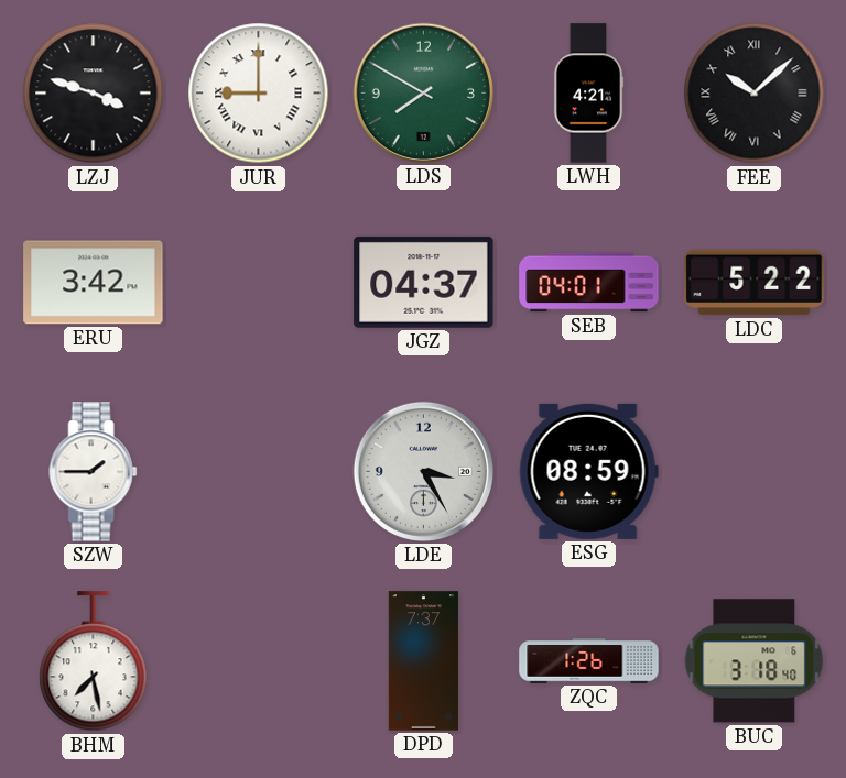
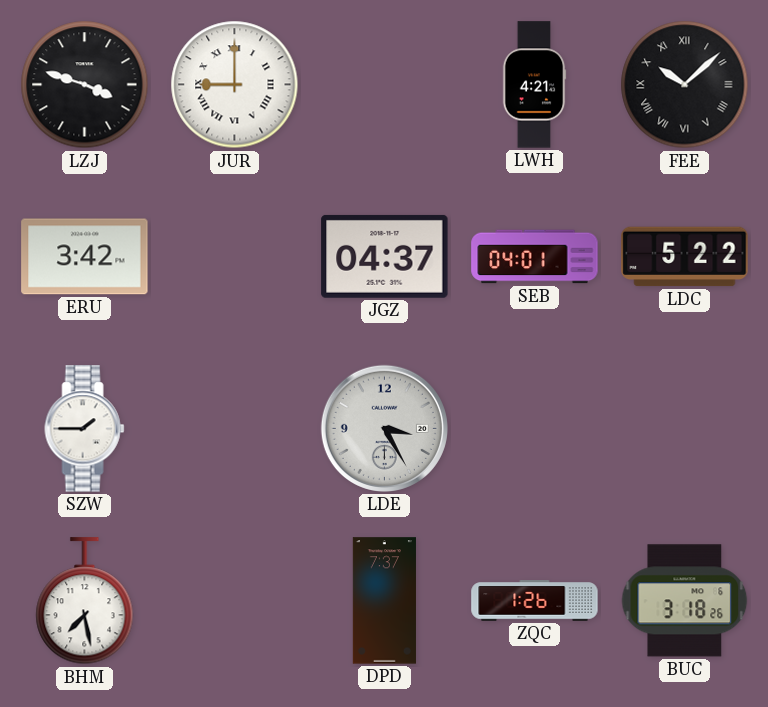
LDS: 7:50 -> none (423, 92)
ESG: 08:59 -> none (588, 471)
BUC: 3:18:40 -> 3:18:26 (685, 601)
